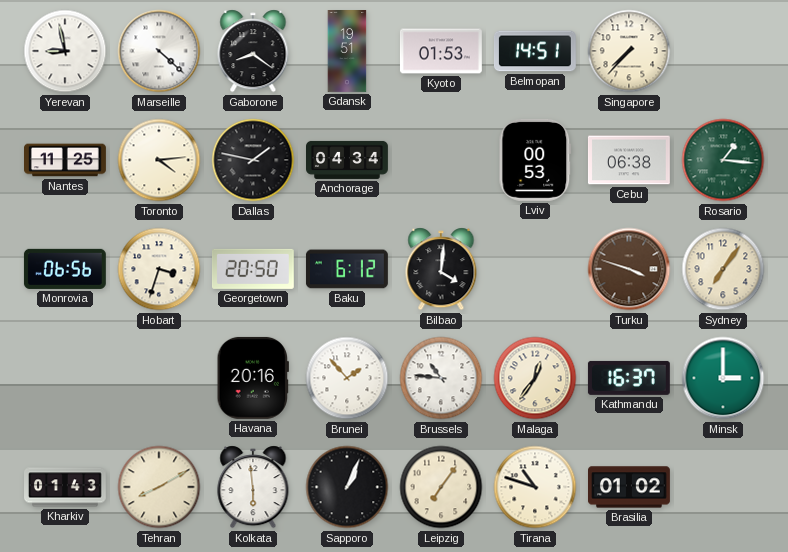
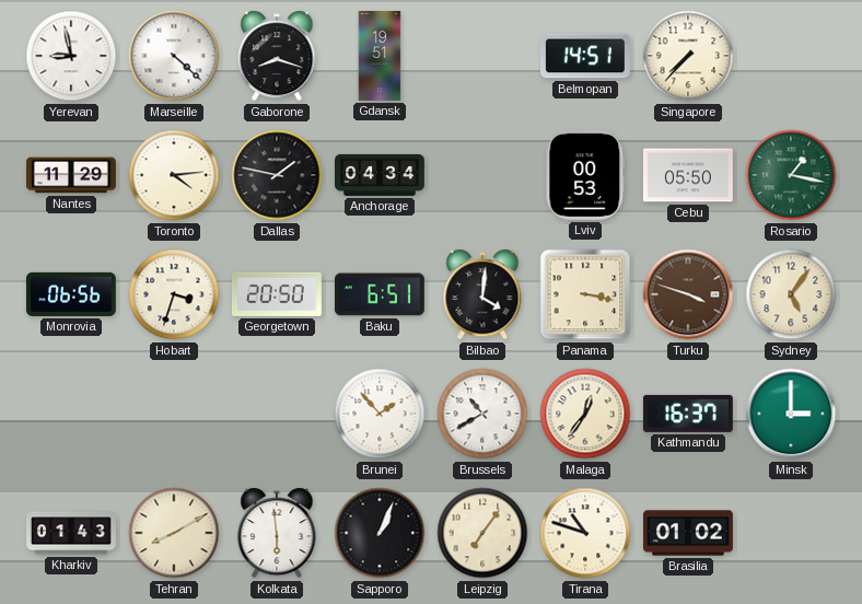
Gaborone: 8:21 -> 8:18 (277, 56)
Kyoto: 01:53 -> none (441, 51)
Nantes: 11:25 -> 11:29 (72, 175)
Cebu: 06:38 -> 05:50 (688, 175)
Rosario: 1:16 -> 1:17 (791, 175)
Baku: 6:12 -> 6:51 (380, 294)
Panama: none -> 3:17 (585, 294)
Sydney: 7:06 -> 5:06 (791, 294)
Havana: 20:16 -> none (253, 378)
Brussels: 10:46 -> 10:40 (482, 414)
